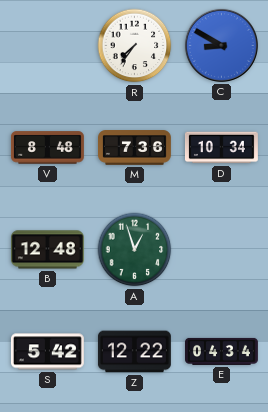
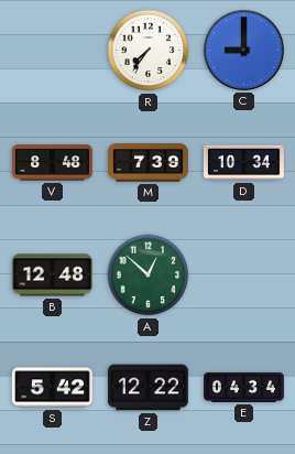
C: 8:50 -> 9:00 (243, 50)
M: 7:36 -> 7:39 (149, 163)
A: 12:57 -> 12:52 (149, 275)
